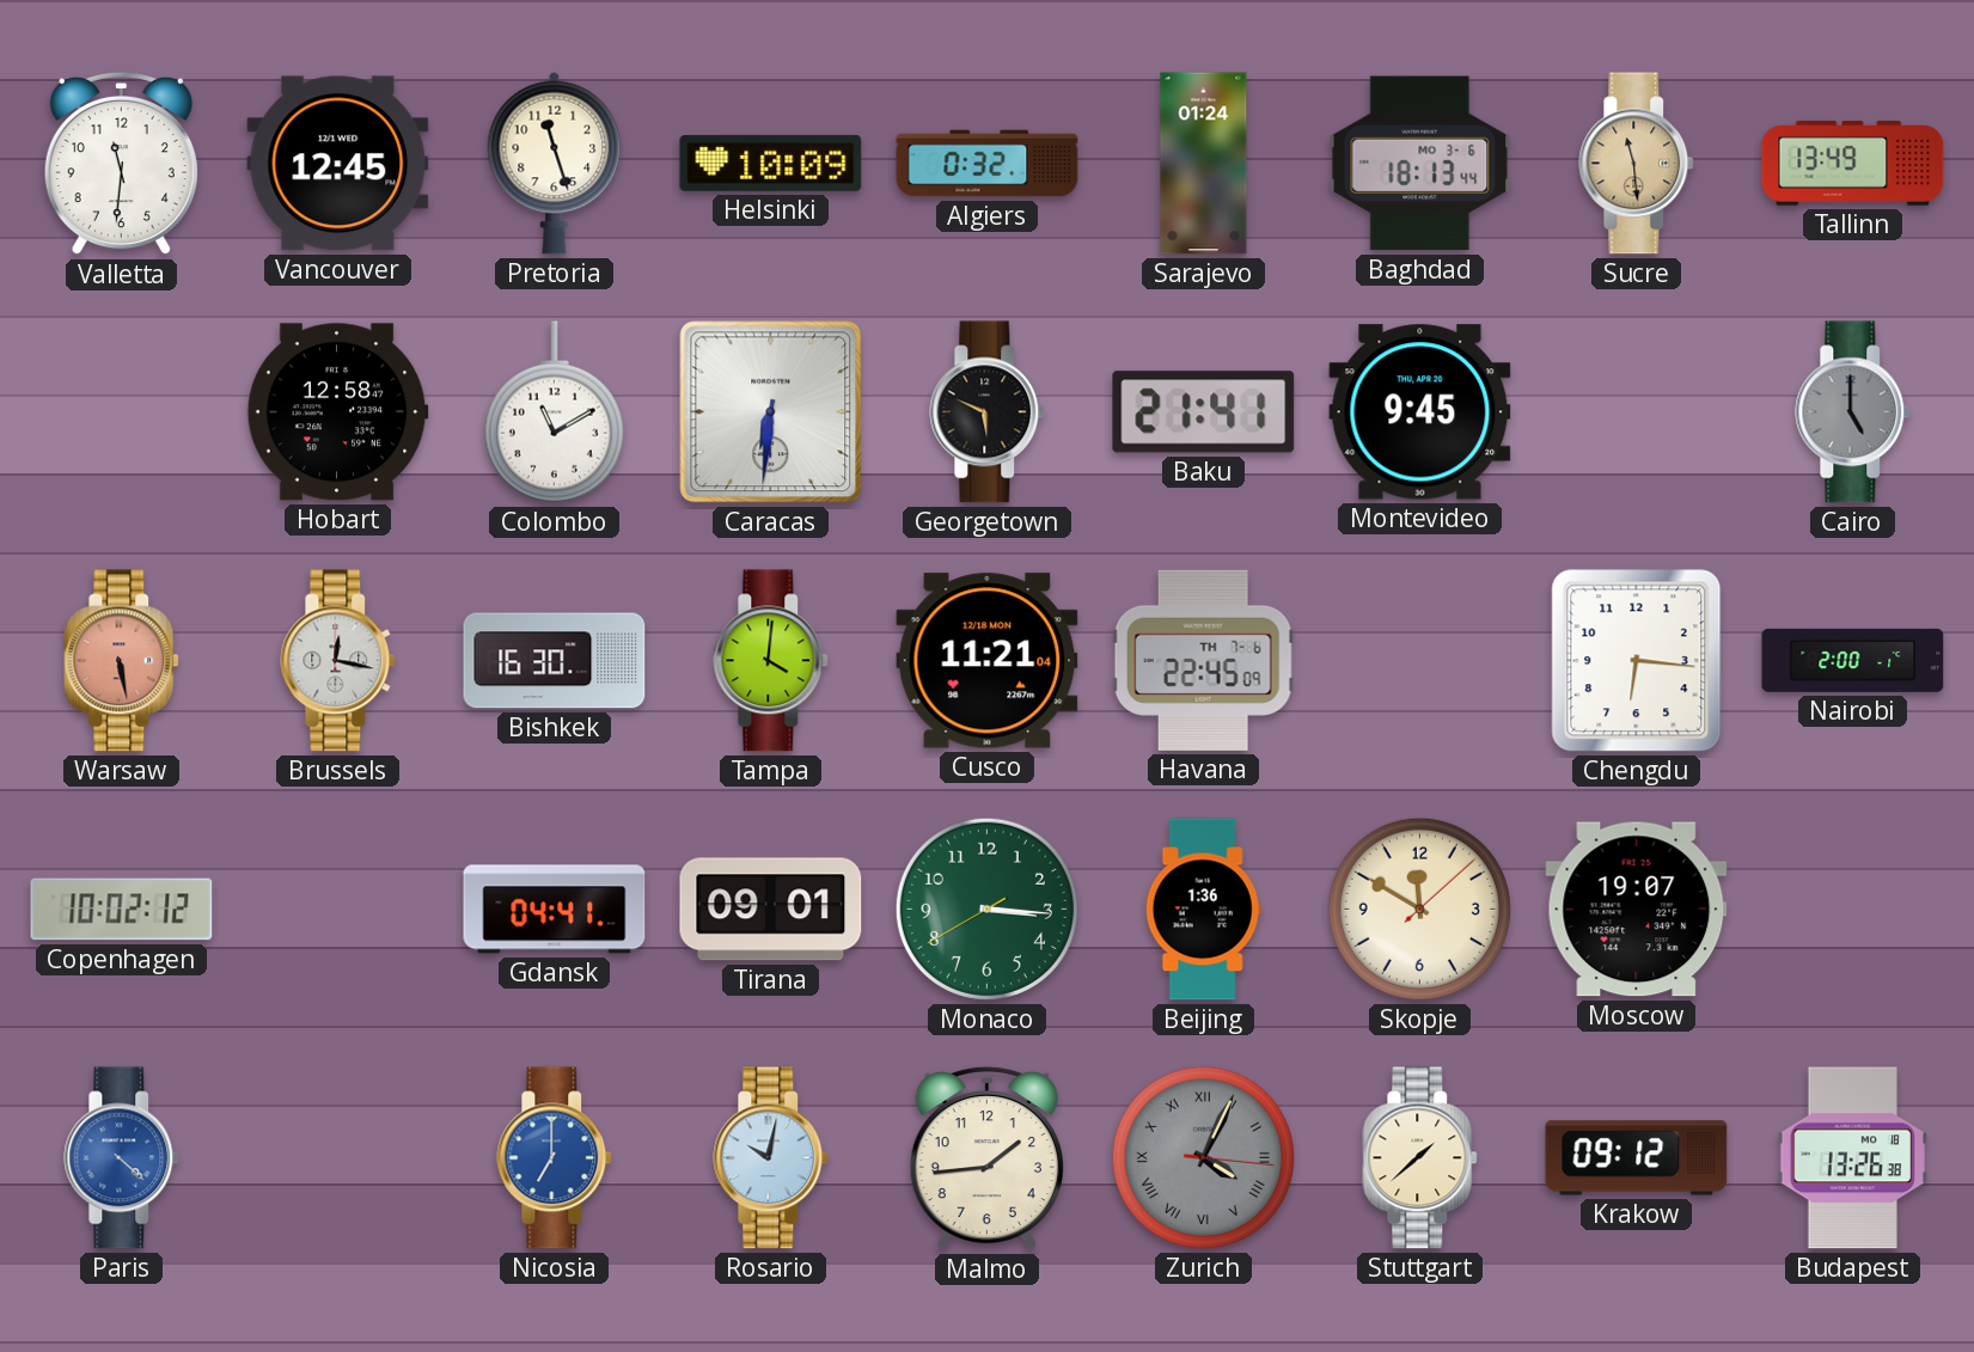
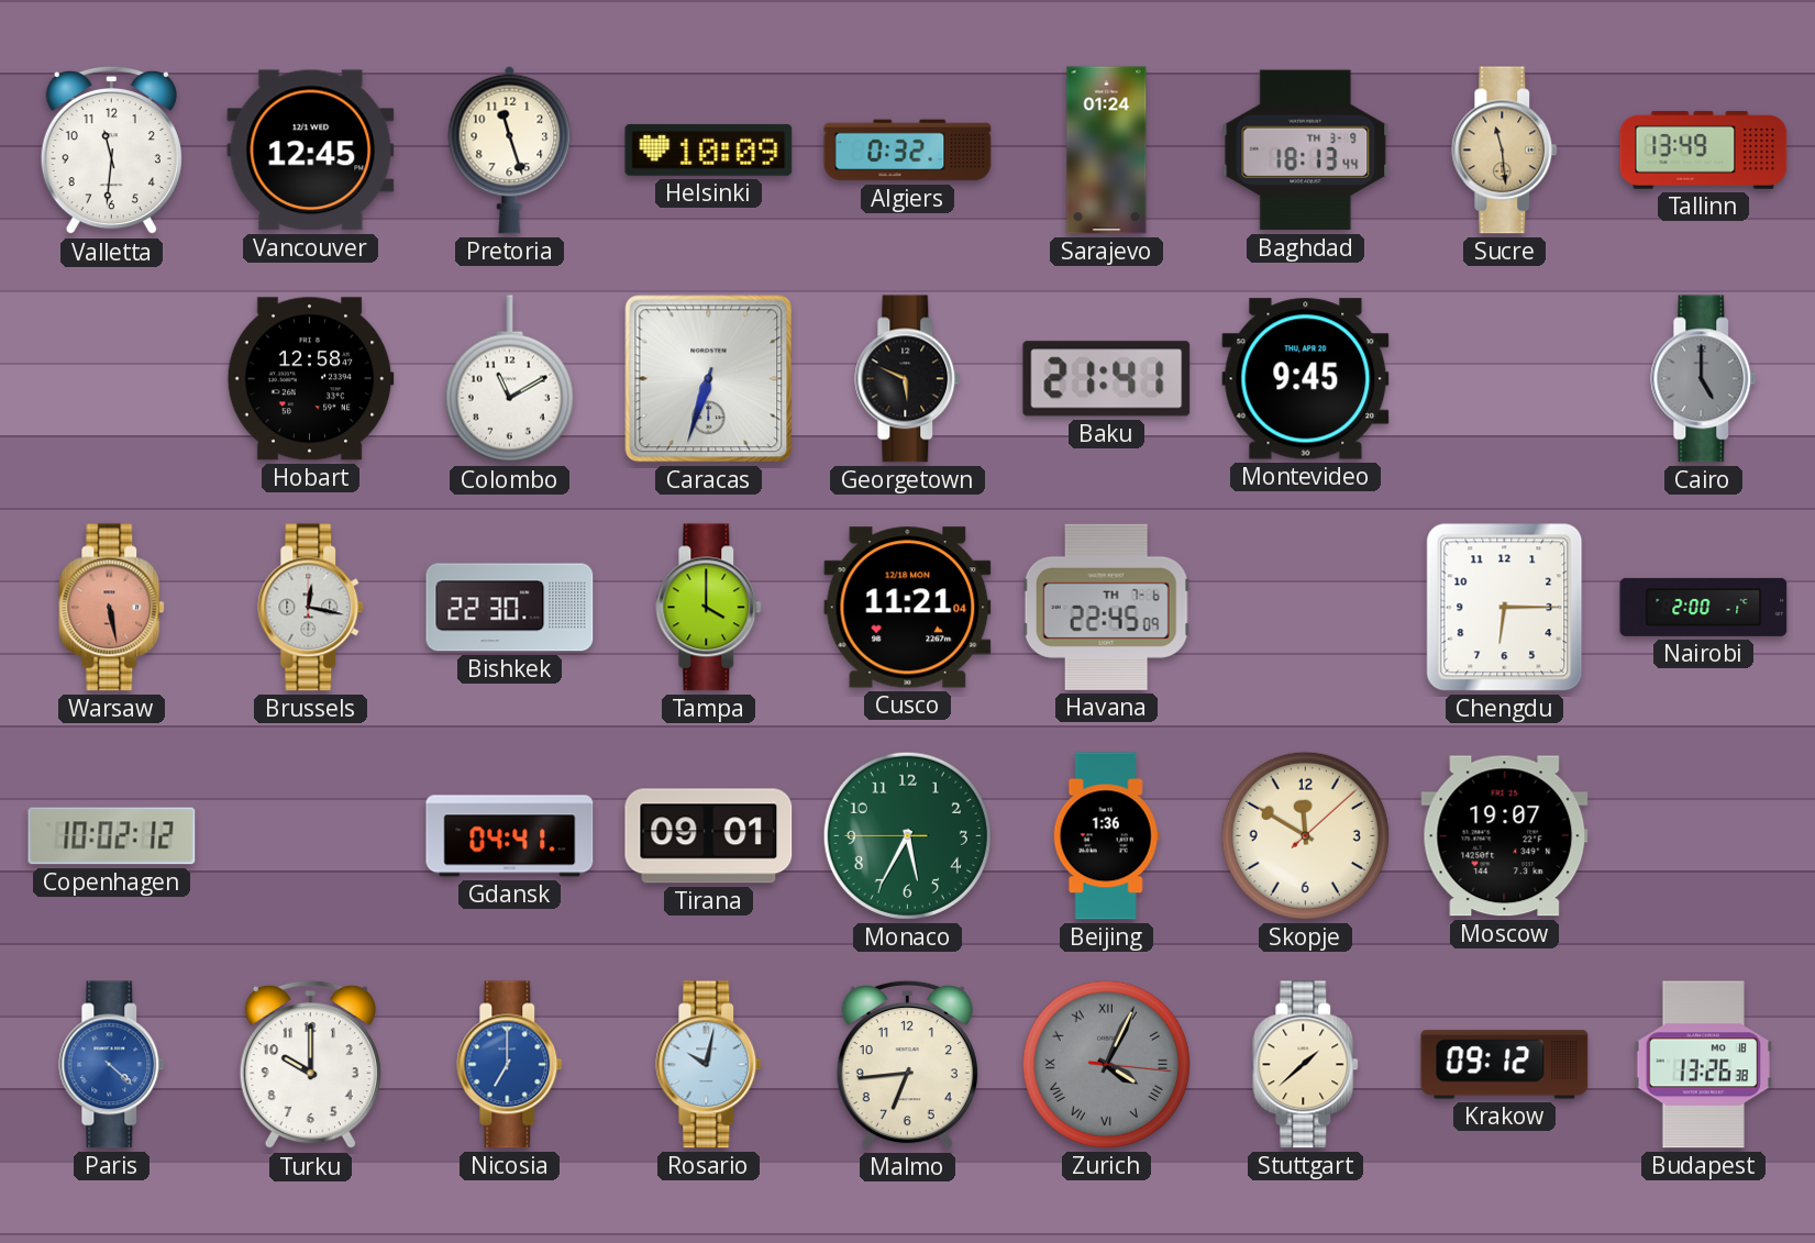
Baghdad date: MO 3-6 -> TH 3-9 (1306, 151)
Caracas: 6:31 -> 6:33 (709, 379)
Bishkek: 16:30 -> 22:30 (510, 608)
Tampa: 4:01 -> 4:00 (709, 608)
Chengdu: 6:16 -> 6:15 (1505, 608)
Monaco: 3:15 -> 5:34 (907, 835)
Turku: none -> 10:00 (310, 1065)
Malmo: 1:44 -> 6:44 (907, 1065)
